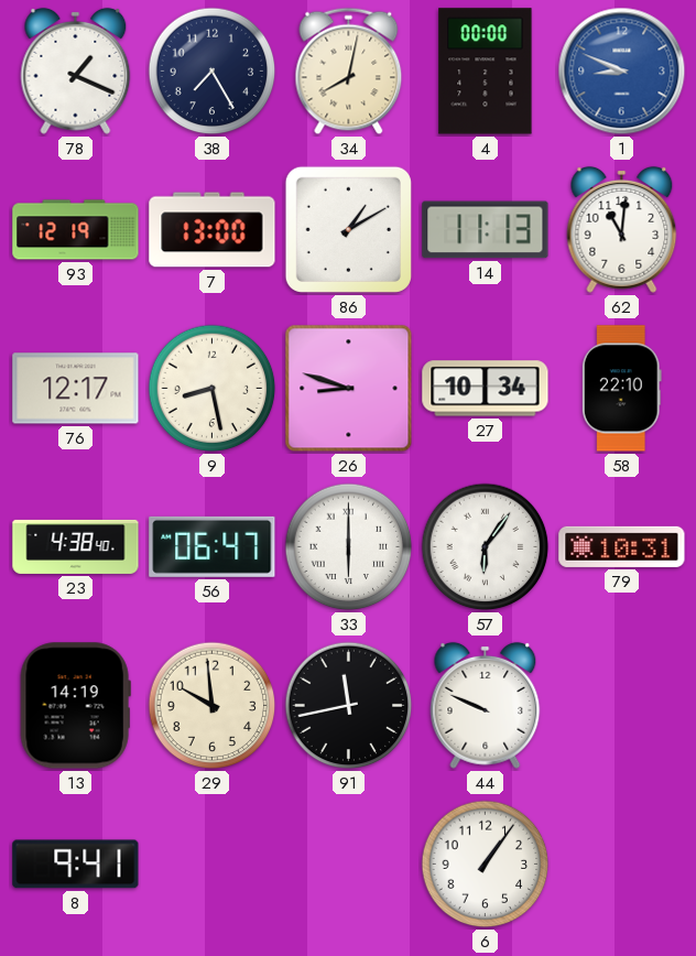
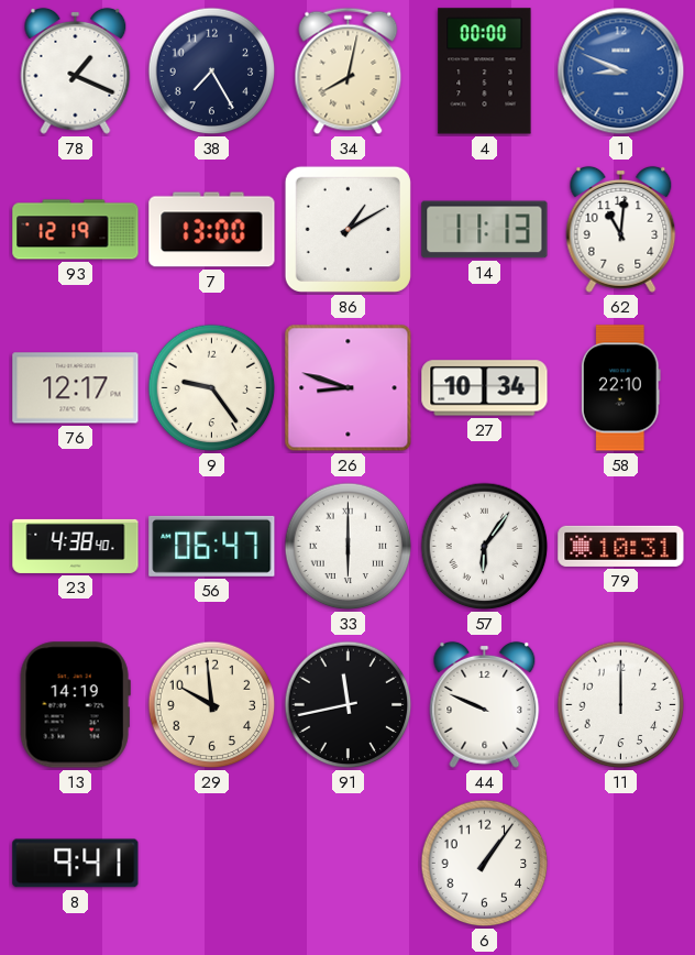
9: 8:28 -> 9:24 (212, 388)
11: none -> 12:00 (621, 705)
